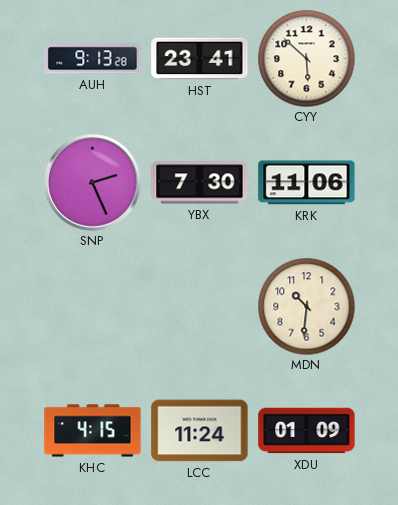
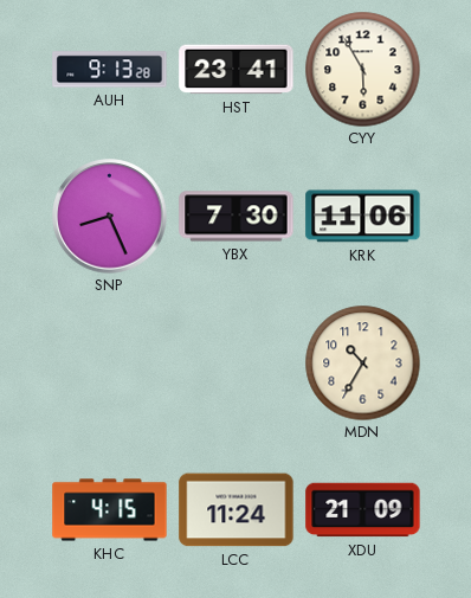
CYY: 5:52 -> 5:55 (362, 69)
SNP: 2:26 -> 8:26 (110, 217)
MDN: 10:31 -> 10:35 (362, 362)
XDU: 01:09 -> 21:09 (363, 510)
